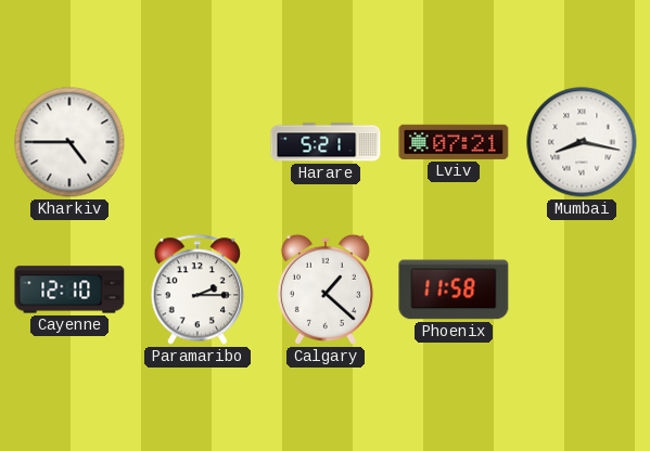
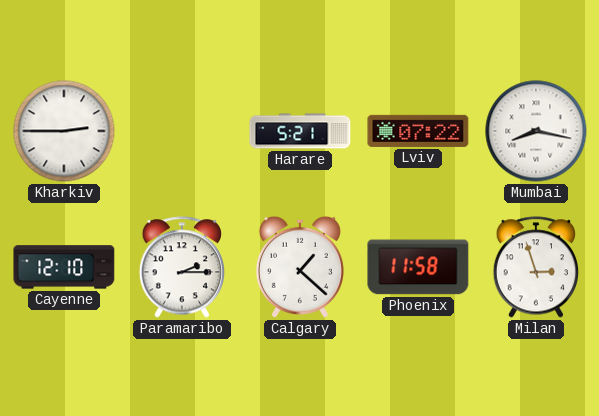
Kharkiv: 4:45 -> 2:45 (64, 131)
Lviv: 07:21 -> 07:22 (418, 131)
Milan: none -> 2:57 (536, 267)
